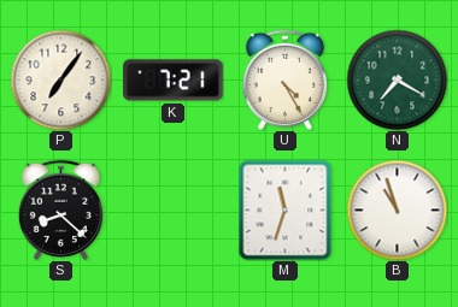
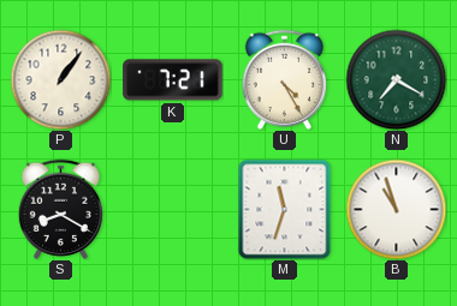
P: 7:06 -> 1:06 (60, 79)
S: 8:22 -> 8:20 (60, 209)
